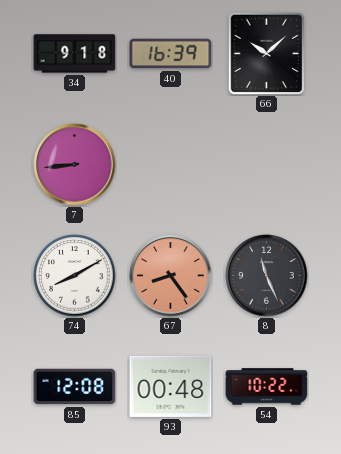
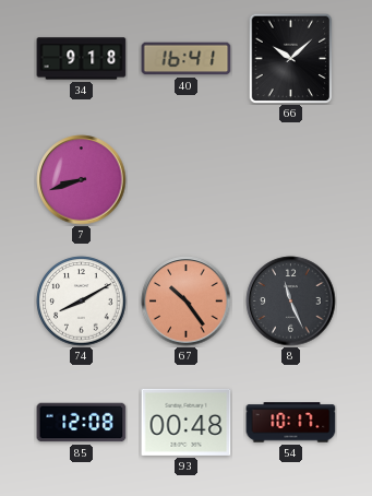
40: 16:39 -> 16:41 (187, 59)
7: 8:44 -> 8:42 (82, 180)
67: 8:24 -> 10:24 (187, 302)
54: 10:22 -> 10:17 (291, 423)
